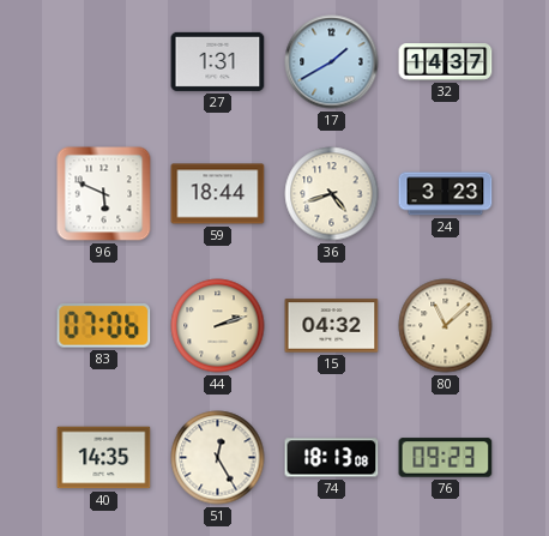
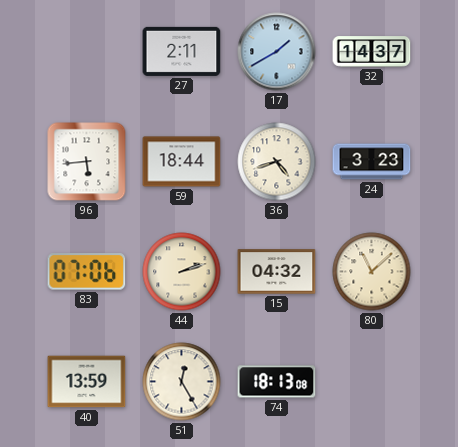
27: 1:31 -> 2:11 (182, 51)
96: 5:49 -> 5:44 (87, 162)
40: 14:35 -> 13:59 (87, 382)
76: 09:23 -> none (446, 458)
